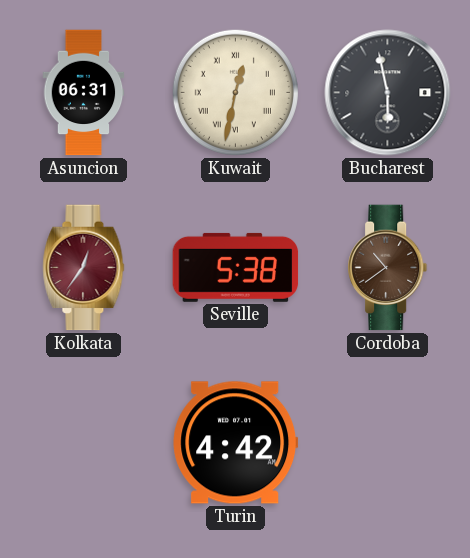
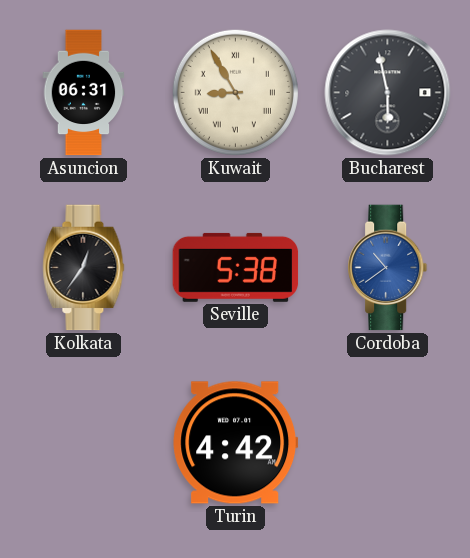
Kuwait: 12:32 -> 8:55 (235, 92)
Kolkata dial: burgundy -> black (84, 268)
Cordoba dial: brown -> blue (388, 268)
